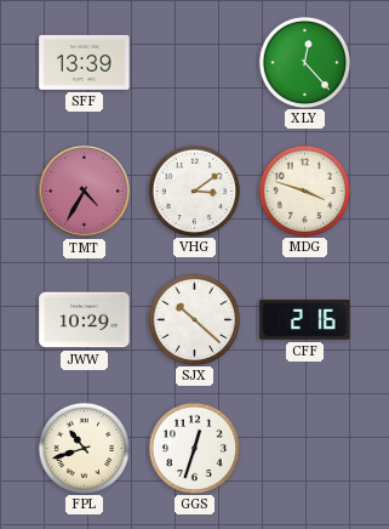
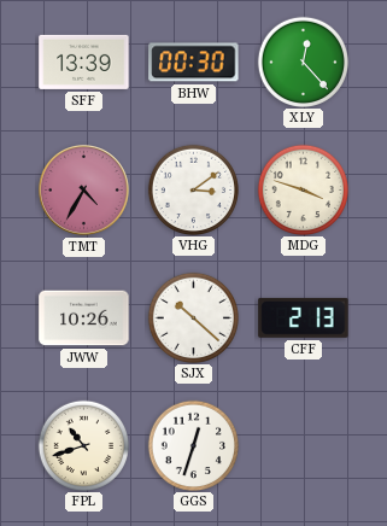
BHW: none -> 00:30 (194, 63)
JWW: 10:29 -> 10:26 (84, 318)
CFF: 2:16 -> 2:13 (304, 317)
